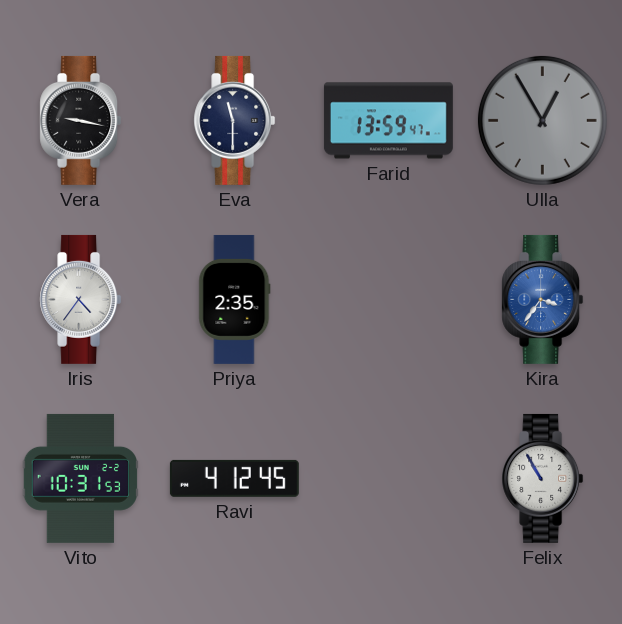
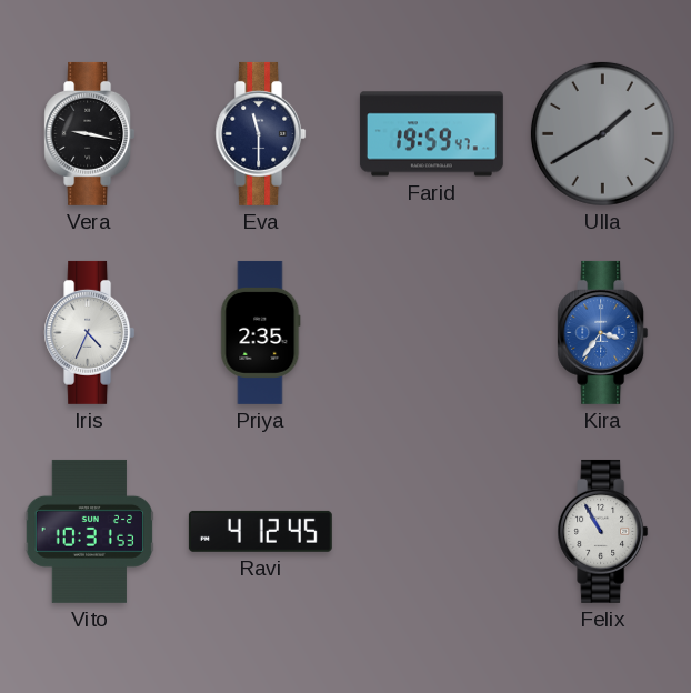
Farid: 13:59 -> 19:59 (431, 134)
Ulla: 12:55 -> 1:40 (602, 133)
Iris: 4:36 -> 4:34 (90, 332)
